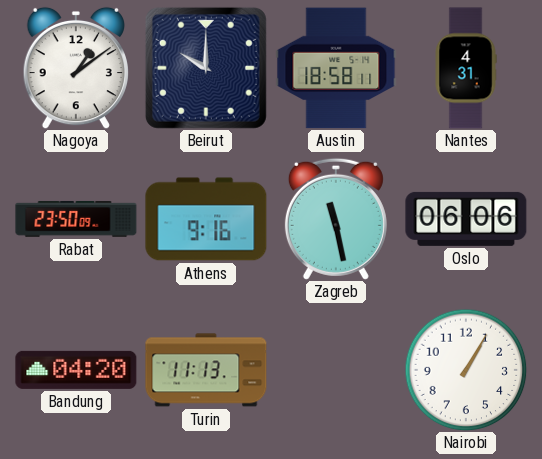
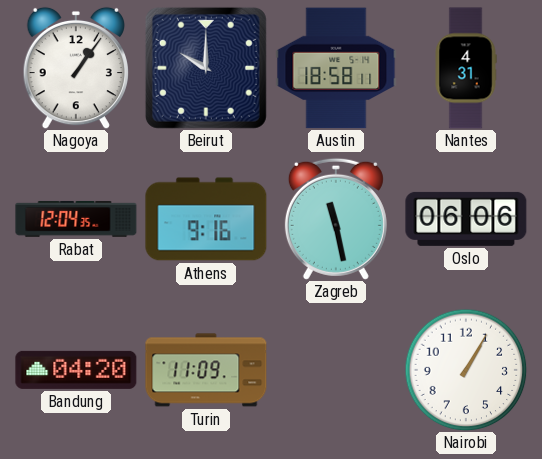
Nagoya: 1:09 -> 1:06 (76, 68)
Rabat: 23:50 -> 12:04 (76, 219)
Turin: 11:13 -> 11:09 (206, 370)
